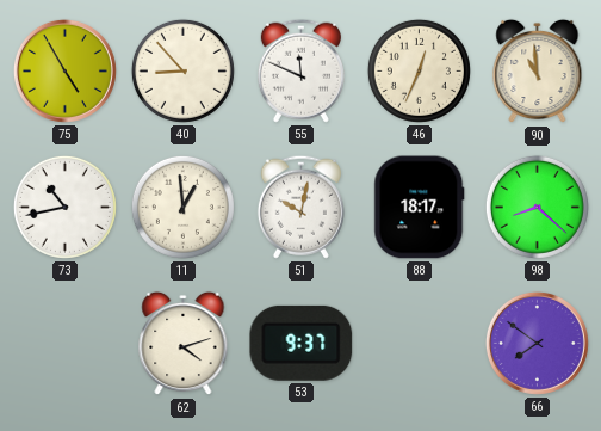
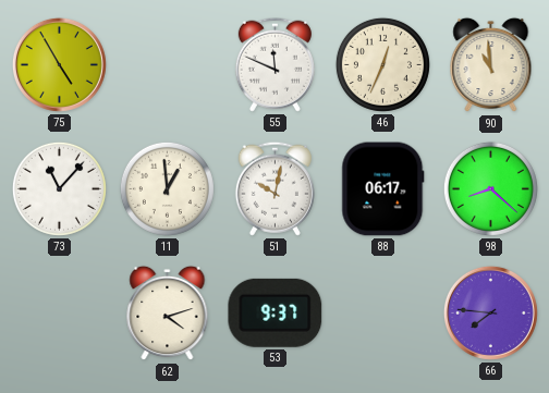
40: 8:53 -> none (182, 70)
73: 10:43 -> 11:07 (59, 188)
88: 18:17 -> 06:17 (383, 189)
66: 7:51 -> 7:46 (490, 312)
